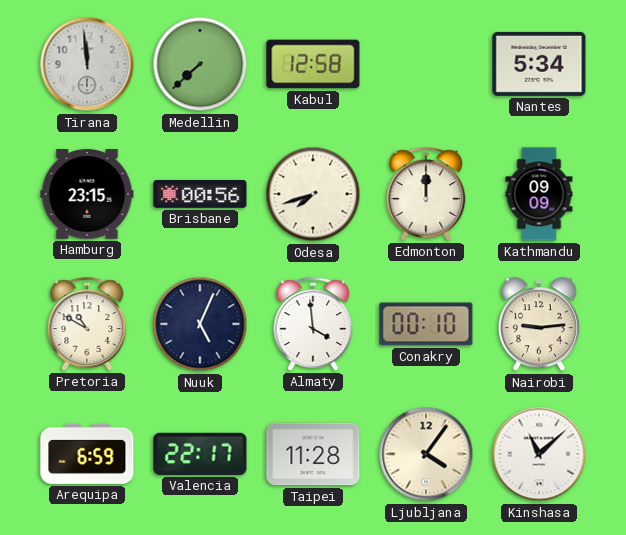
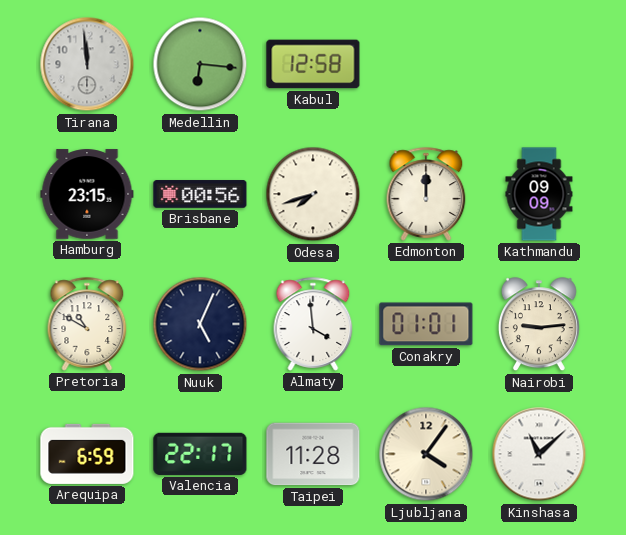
Medellin: 7:38 -> 6:16 (200, 64)
Nantes: 5:34 -> none (539, 64)
Conakry: 00:10 -> 01:01 (426, 324)
